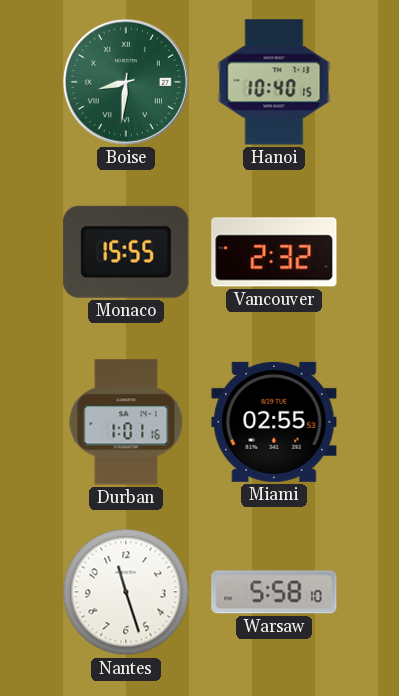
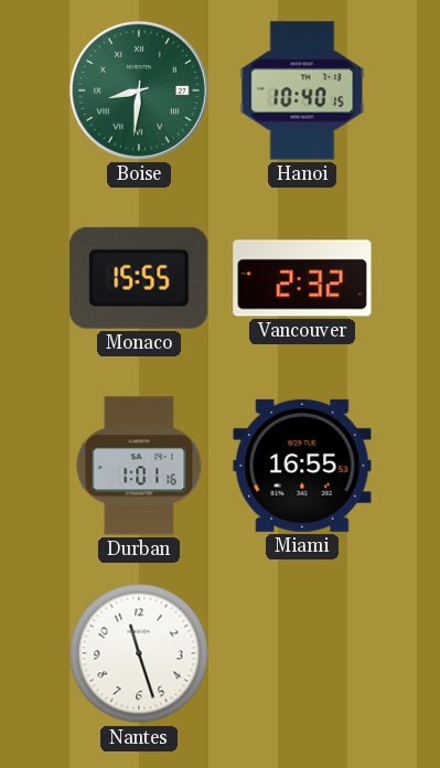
Miami: 02:55 -> 16:55 (302, 466)
Warsaw: 5:58 -> none (274, 592)
